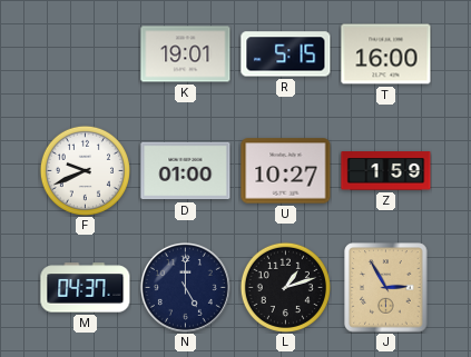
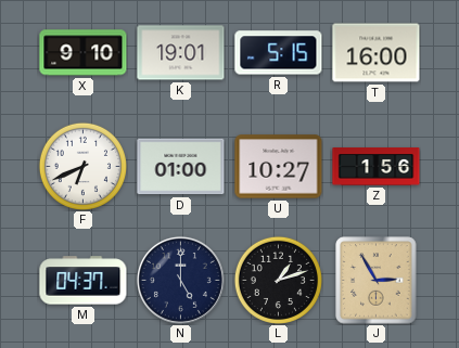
X: none -> 9:10 (84, 53)
F: 9:41 -> 6:41 (82, 166)
Z: 1:59 -> 1:56 (377, 167)
